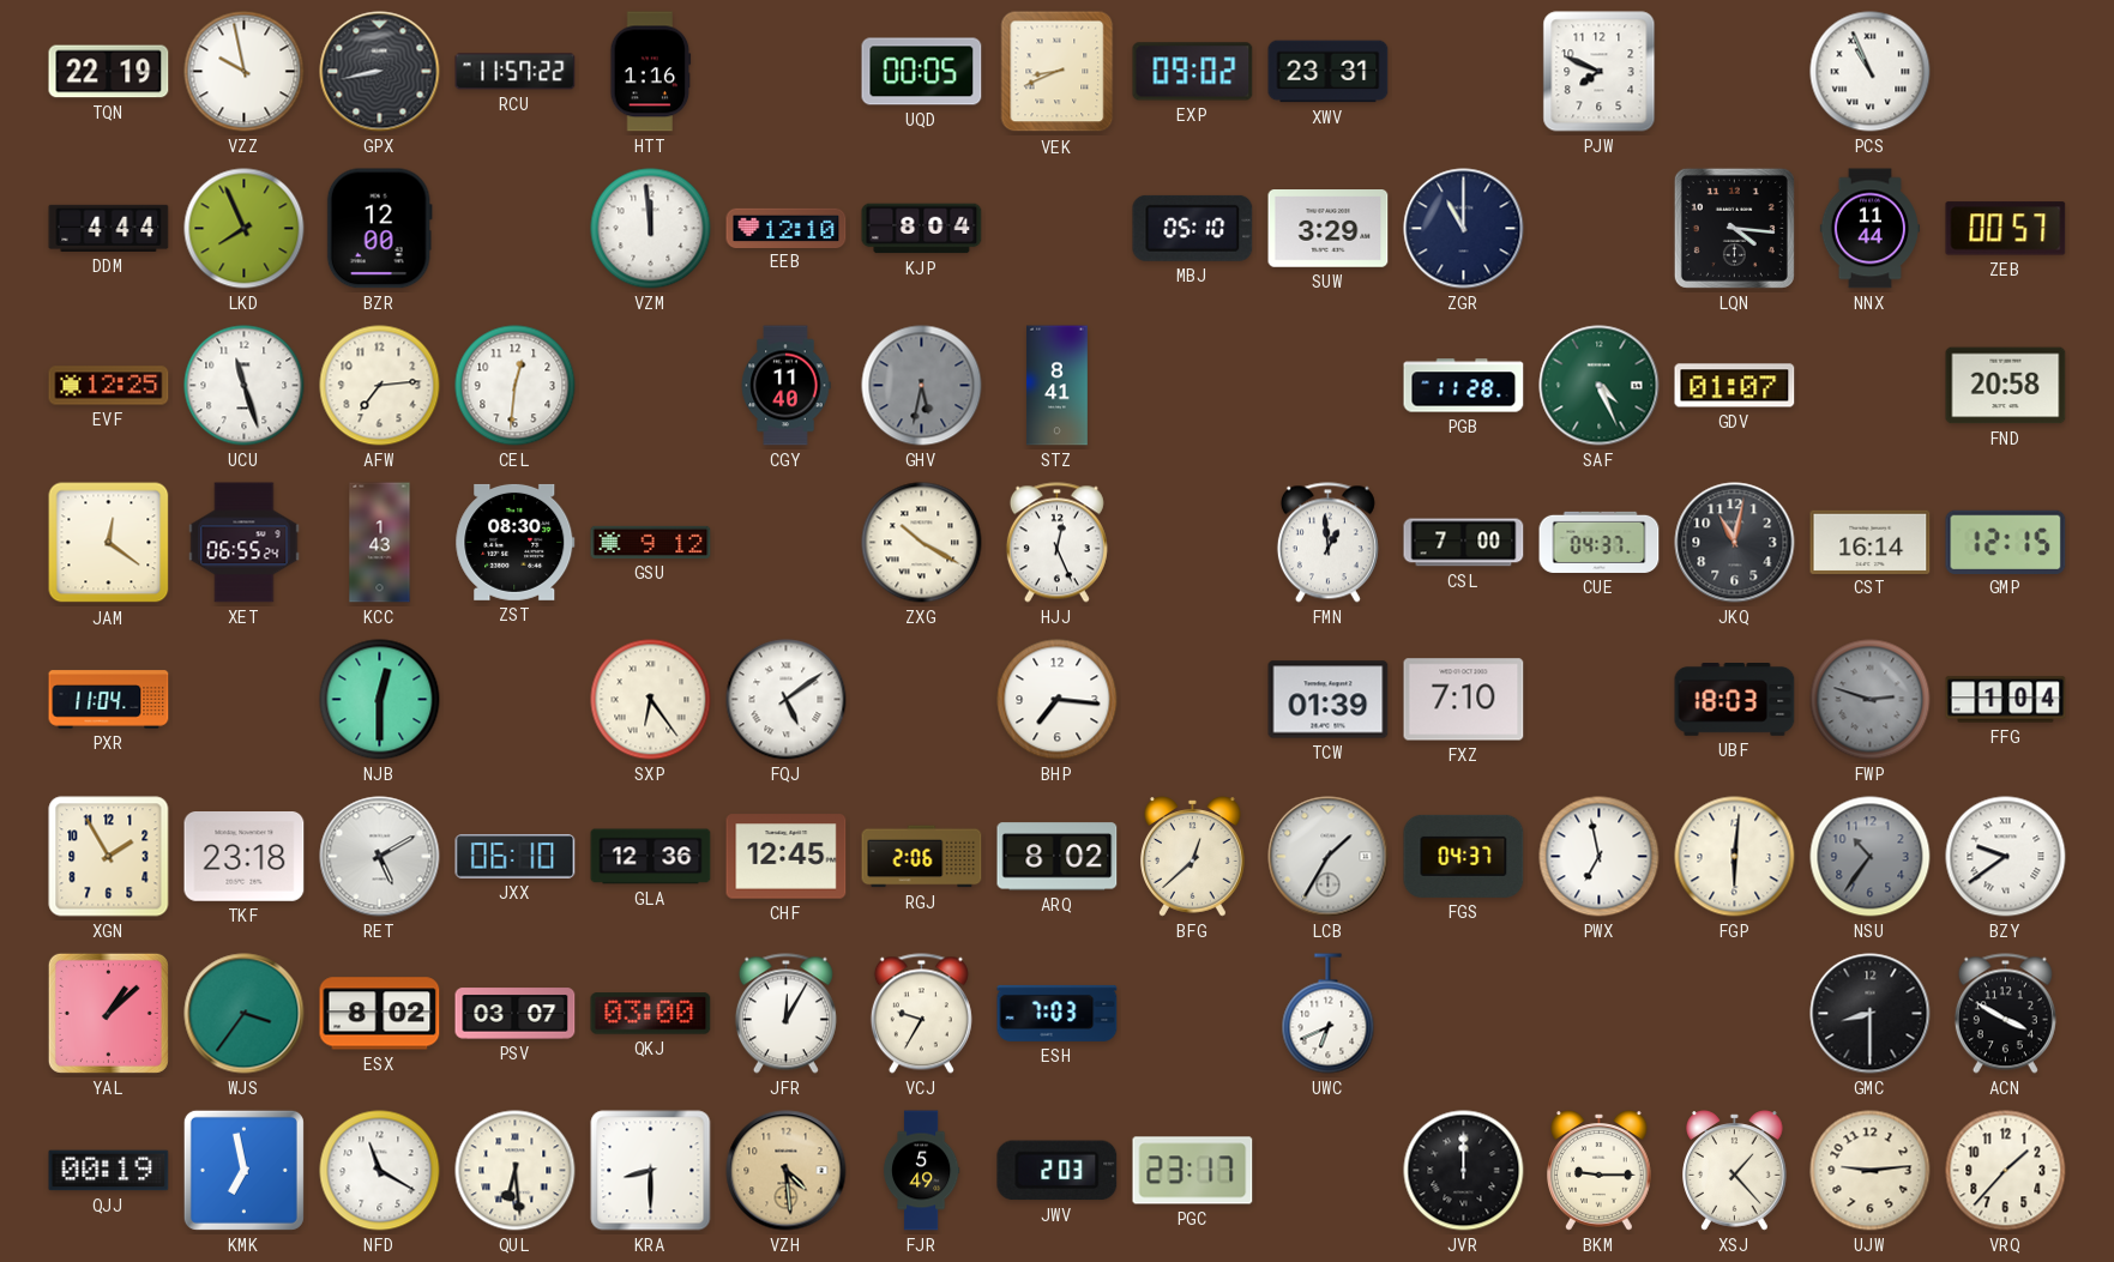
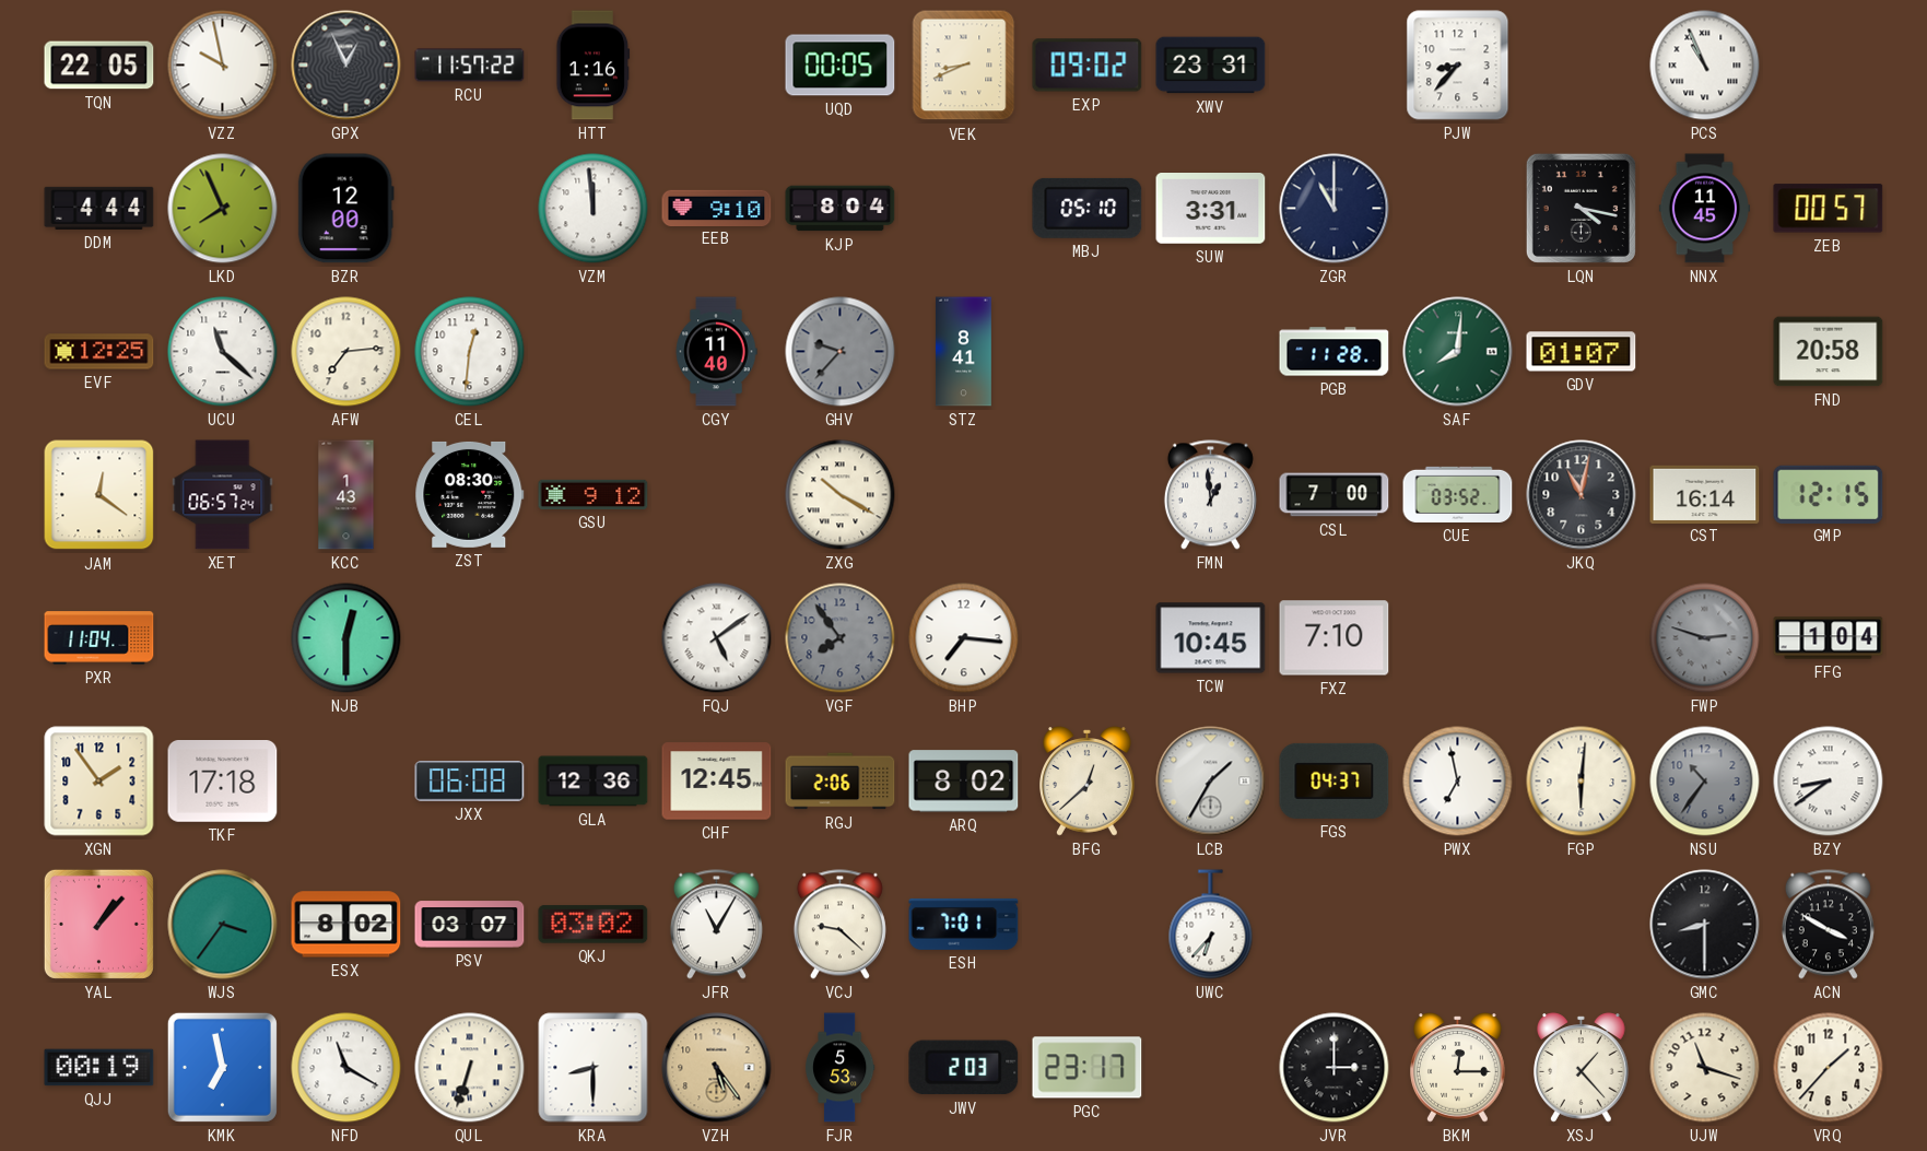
TQN: 22:19 -> 22:05 (99, 66)
GPX: 8:43 -> 12:56 (346, 66)
PJW: 7:49 -> 8:37 (1458, 66)
EEB: 12:10 -> 9:10 (717, 208)
SUW: 3:29 -> 3:31 (1211, 209)
LQN: 4:16 -> 4:17 (1581, 208)
NNX: 11:44 -> 11:45 (1704, 209)
UCU: 11:27 -> 11:22 (223, 352)
GHV: 5:32 -> 9:37 (841, 352)
SAF: 4:26 -> 8:01 (1458, 352)
XET: 06:55 -> 06:57 (223, 495)
HJJ: 12:26 -> none (1056, 543)
CUE: 04:37 -> 03:52 (1458, 494)
SXP: 6:24 -> none (651, 700)
VGF: none -> 7:54 (841, 638)
TCW: 01:39 -> 10:45 (1211, 638)
UBF: 18:03 -> none (1735, 700)
XGN: 1:55 -> 1:54 (99, 782)
TKF: 23:18 -> 17:18 (223, 782)
RET: 5:10 -> none (380, 857)
JXX: 06:10 -> 06:08 (470, 782)
BZY: 9:39 -> 8:39 (1829, 782)
YAL: 1:08 -> 1:07 (98, 924)
QKJ: 03:00 -> 03:02 (594, 925)
JFR: 12:05 -> 11:05 (716, 925)
VCJ: 9:35 -> 9:22 (839, 925)
ESH: 7:03 -> 7:01 (964, 924)
UWC: 6:41 -> 6:37 (1211, 925)
QUL: 6:29 -> 6:33 (470, 1068)
VZH: 4:29 -> 5:24 (717, 1068)
FJR: 5:49 -> 5:53 (839, 1068)
JVR: 12:00 -> 3:00 (1335, 1068)
BKM: 9:15 -> 12:15 (1458, 1068)
UJW: 9:14 -> 11:18 (1705, 1068)
